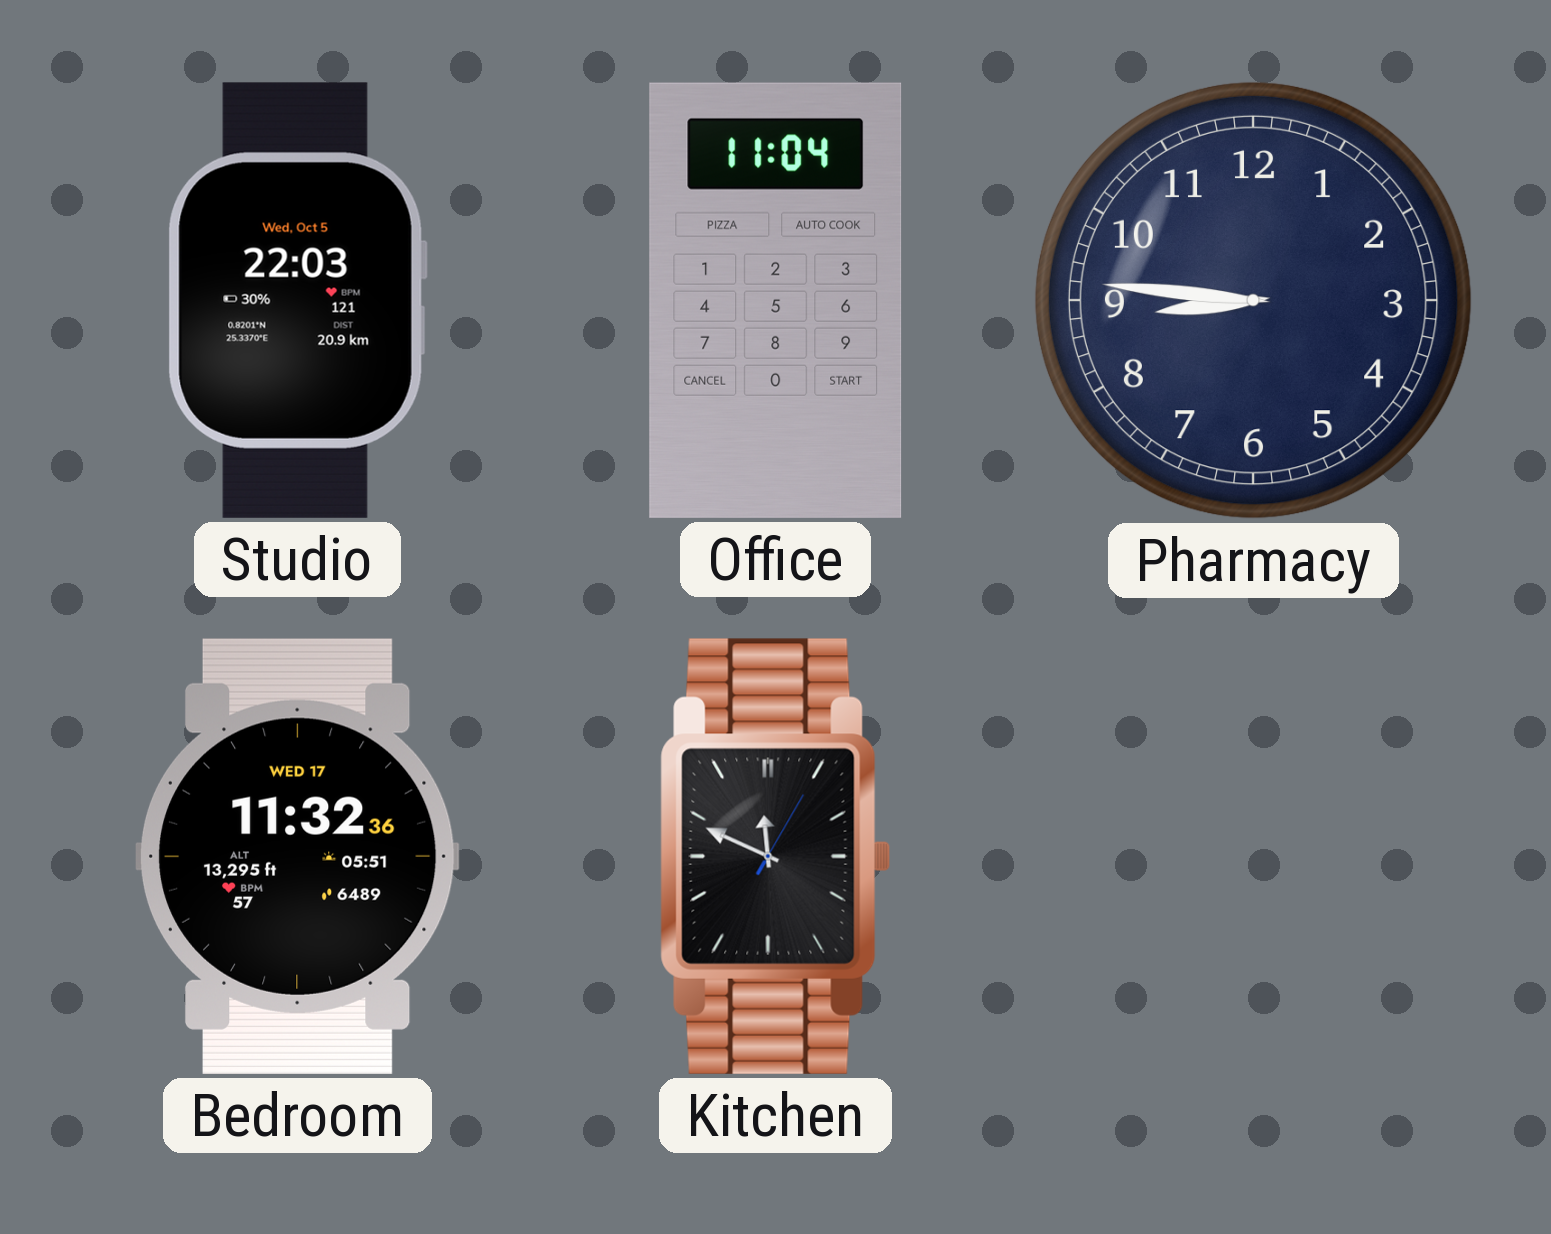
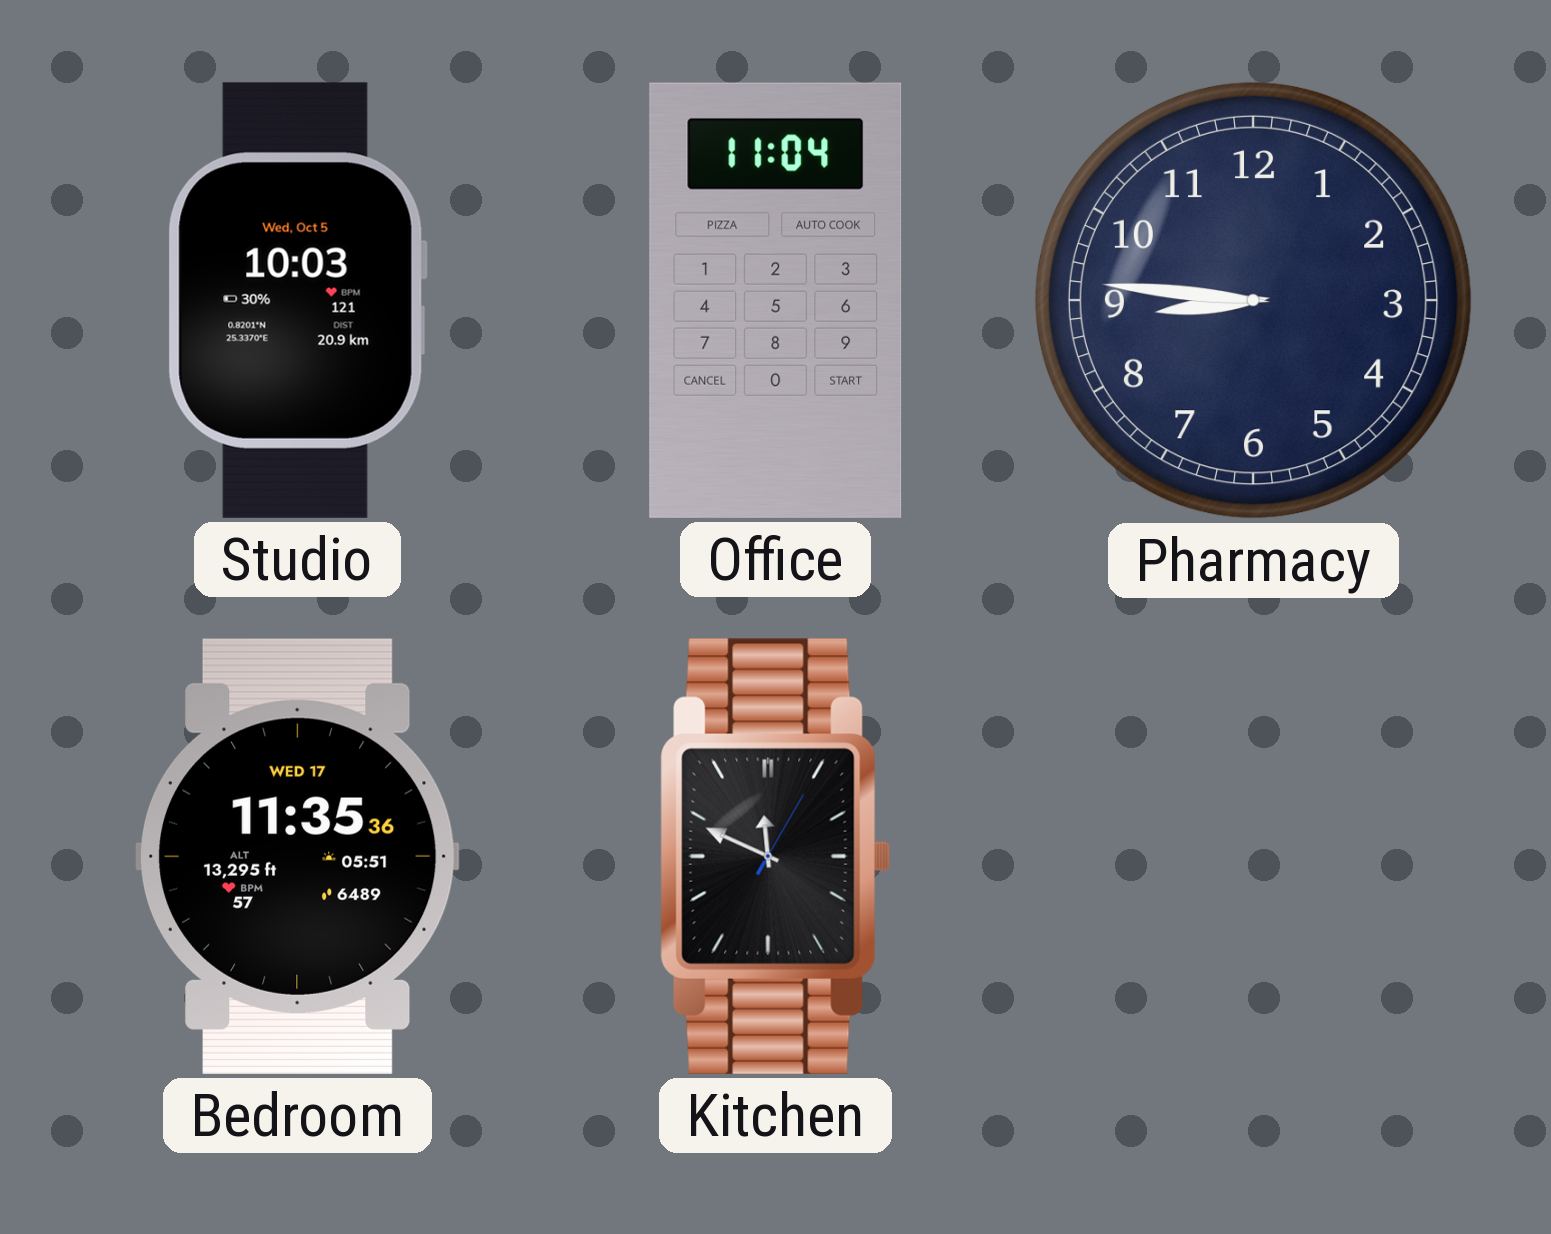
Studio: 22:03 -> 10:03 (297, 300)
Bedroom: 11:32 -> 11:35 (297, 856)
